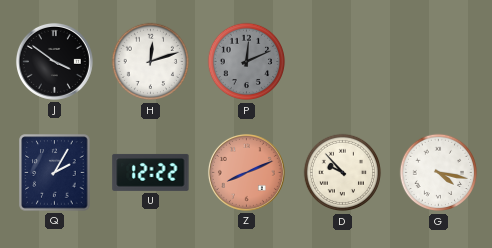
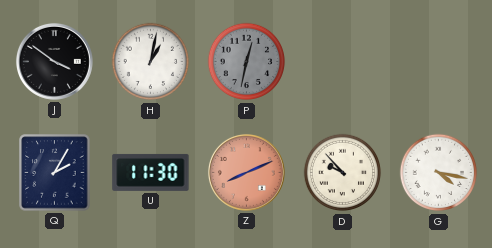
H: 12:12 -> 1:02 (151, 62)
P: 12:11 -> 12:32 (247, 62)
U: 12:22 -> 11:30 (151, 172)
